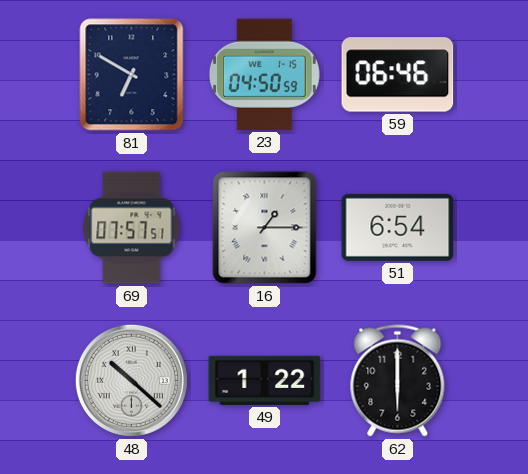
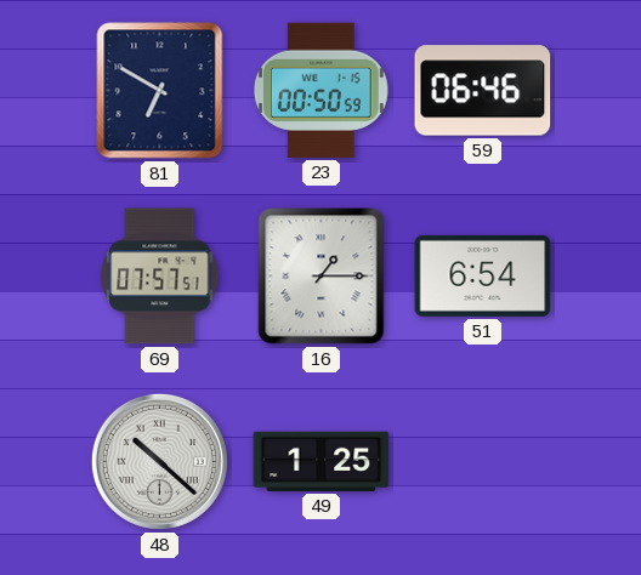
23: 04:50 -> 00:50 (320, 90)
49: 1:22 -> 1:25 (322, 461)
62: 6:00 -> none (398, 381)
